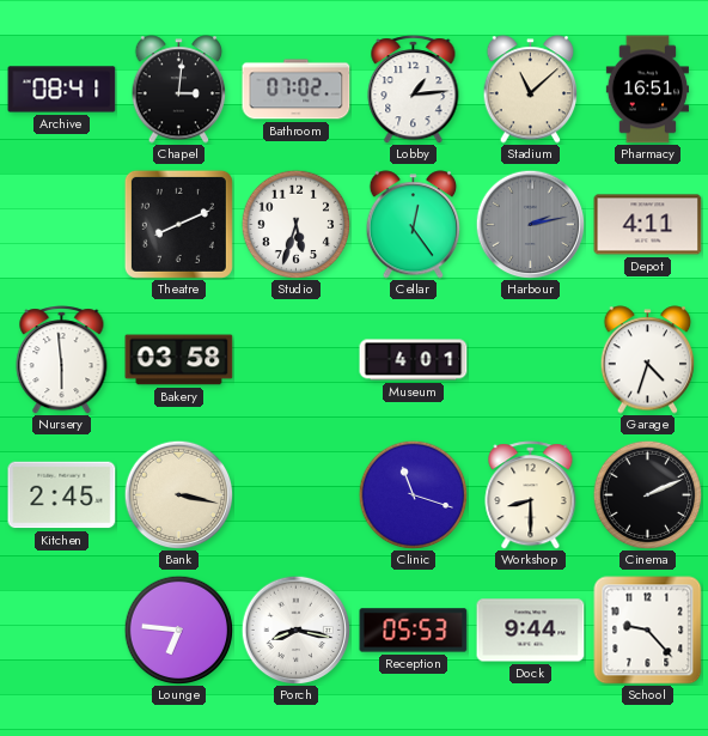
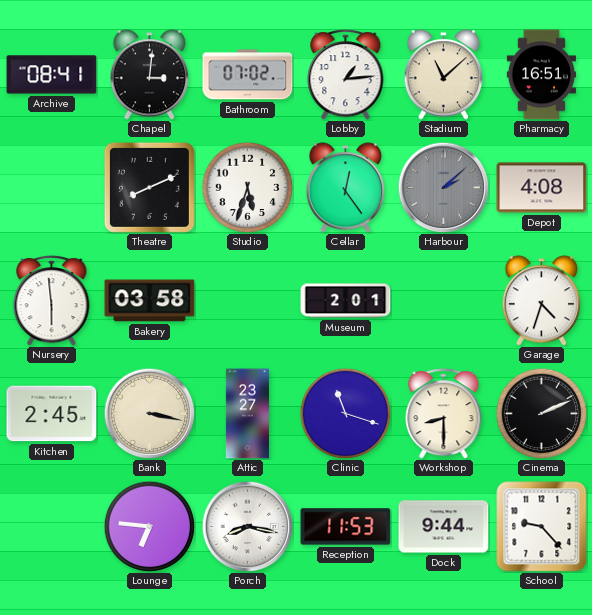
Harbour: 2:13 -> 2:08 (443, 187)
Depot: 4:11 -> 4:08 (542, 188)
Museum: 4:01 -> 2:01 (346, 301)
Attic: none -> 23:27 (247, 414)
Reception: 05:53 -> 11:53 (346, 527)
